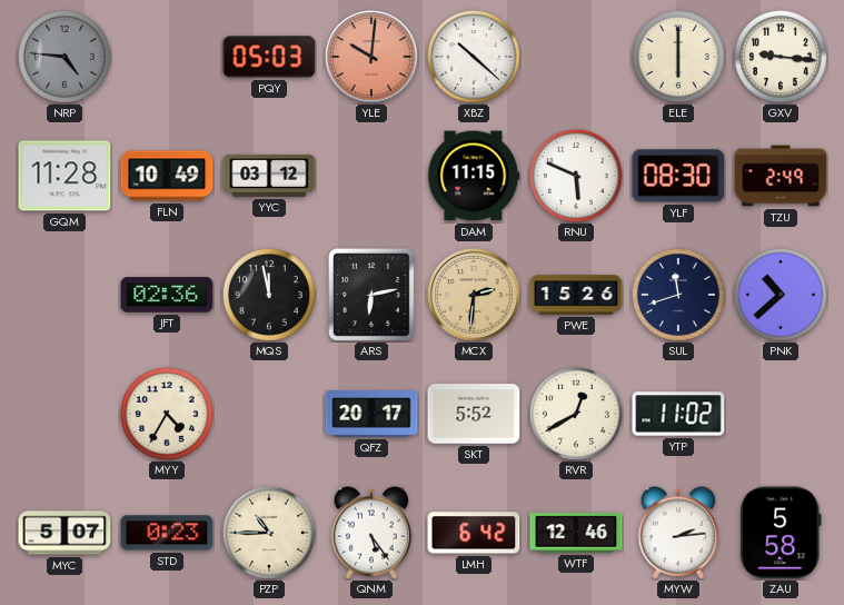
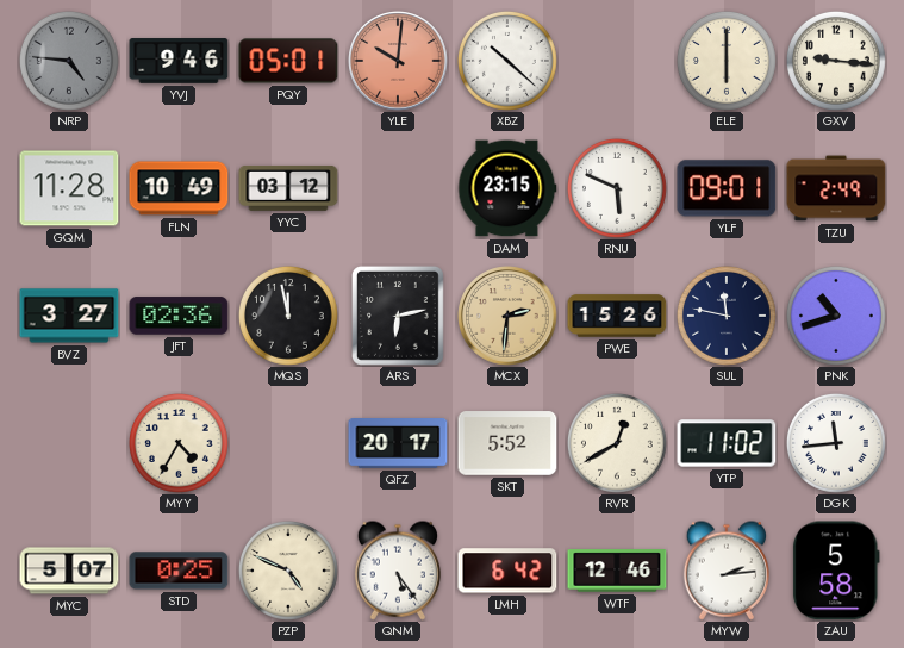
YVJ: none -> 9:46 (179, 61)
PQY: 05:03 -> 05:01 (288, 61)
DAM: 11:15 -> 23:15 (507, 188)
YLF: 08:30 -> 09:01 (727, 188)
BVZ: none -> 3:27 (69, 316)
SUL: 11:42 -> 11:47 (727, 316)
PNK: 10:38 -> 10:42 (836, 316)
DGK: none -> 11:44 (836, 443)
STD: 0:23 -> 0:25 (179, 571)
PZP: 10:45 -> 4:49 (288, 571)
